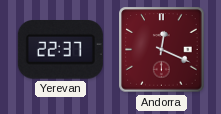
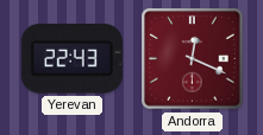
Yerevan: 22:37 -> 22:43 (71, 59)
